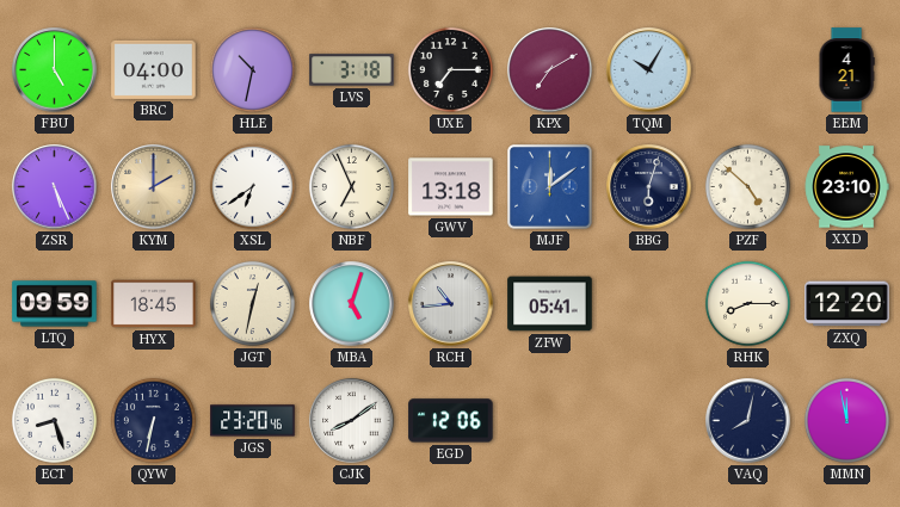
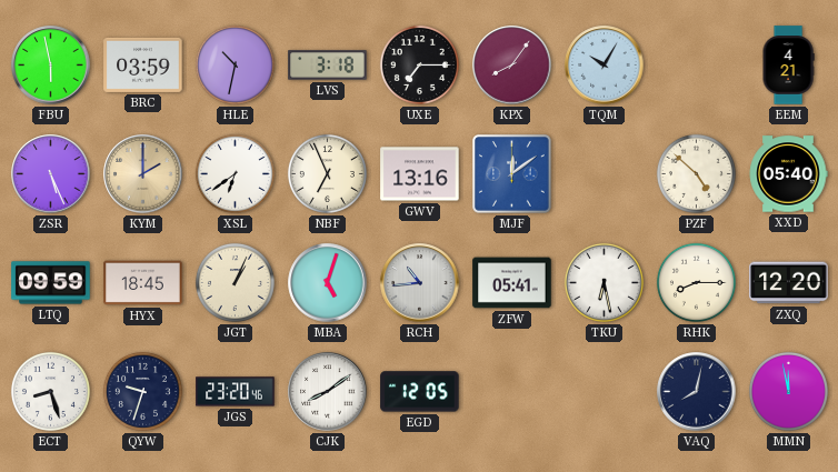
FBU: 5:00 -> 5:58 (51, 66)
BRC: 04:00 -> 03:59 (143, 64)
KPX: 7:10 -> 8:06 (512, 66)
GWV: 13:18 -> 13:16 (420, 174)
BBG: 6:03 -> none (649, 187)
XXD: 23:10 -> 05:40 (788, 174)
JGT: 12:32 -> 1:04 (235, 282)
TKU: none -> 6:28 (603, 282)
QYW: 6:32 -> 9:33 (142, 391)
EGD: 12:06 -> 12:05 (420, 392)
